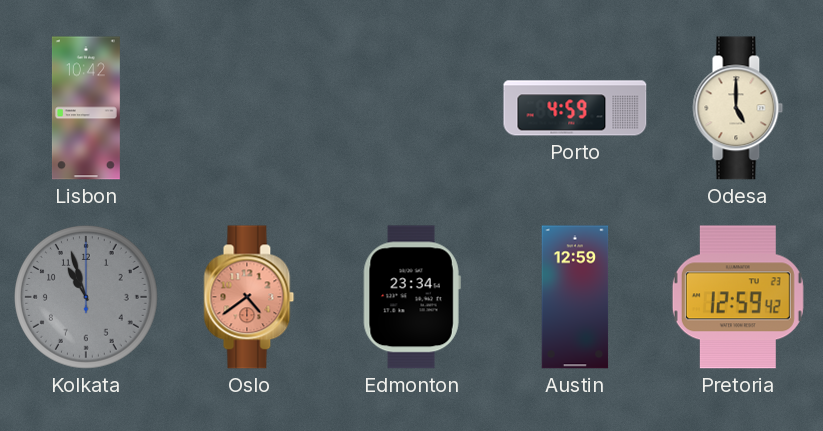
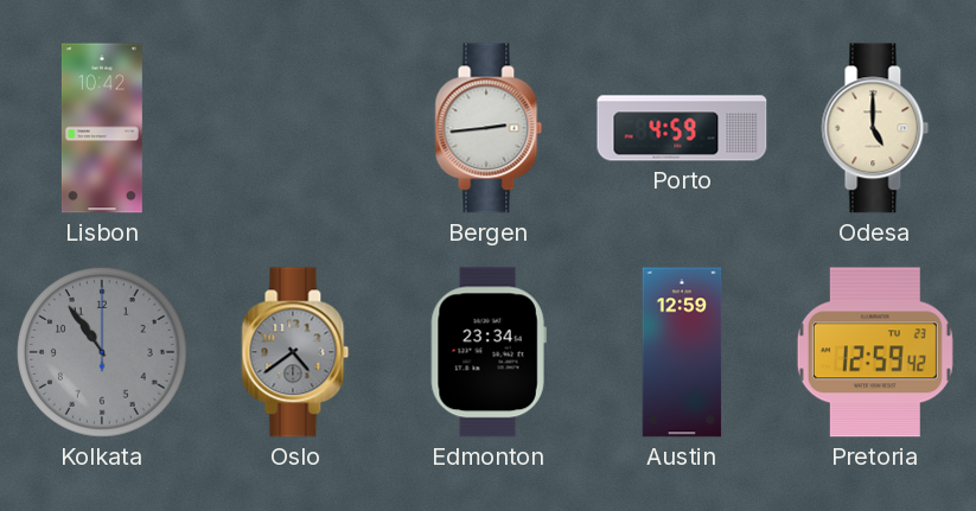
Bergen: none -> 2:44 (489, 128)
Kolkata: 10:57 -> 10:54 (103, 353)
Oslo dial: salmon -> grey (295, 352)
